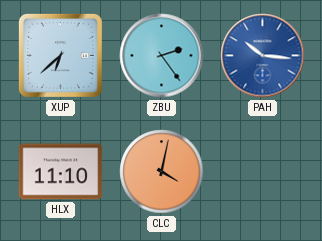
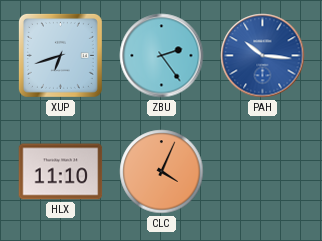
XUP: 6:38 -> 6:42 (60, 55)
CLC: 4:02 -> 4:04 (162, 172)
